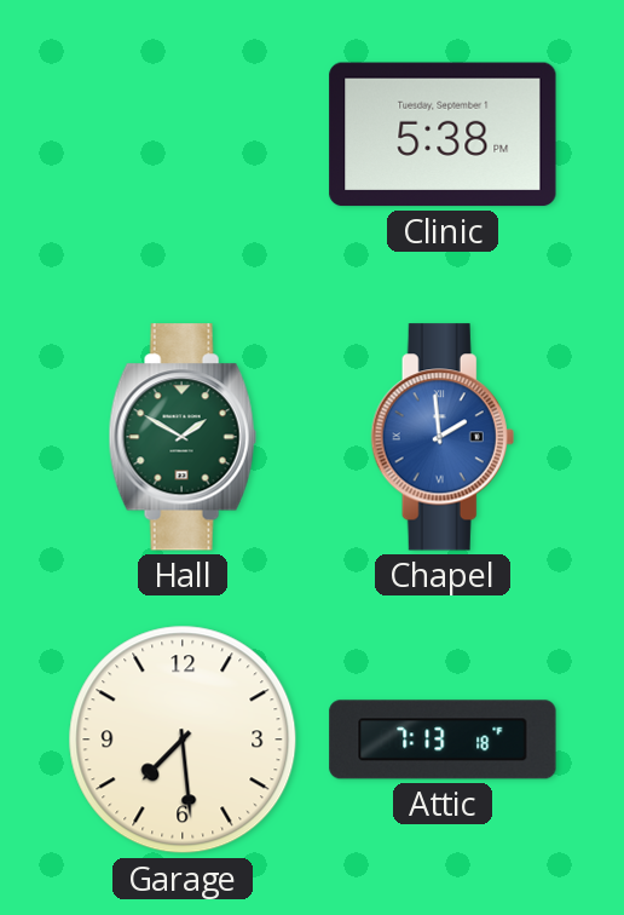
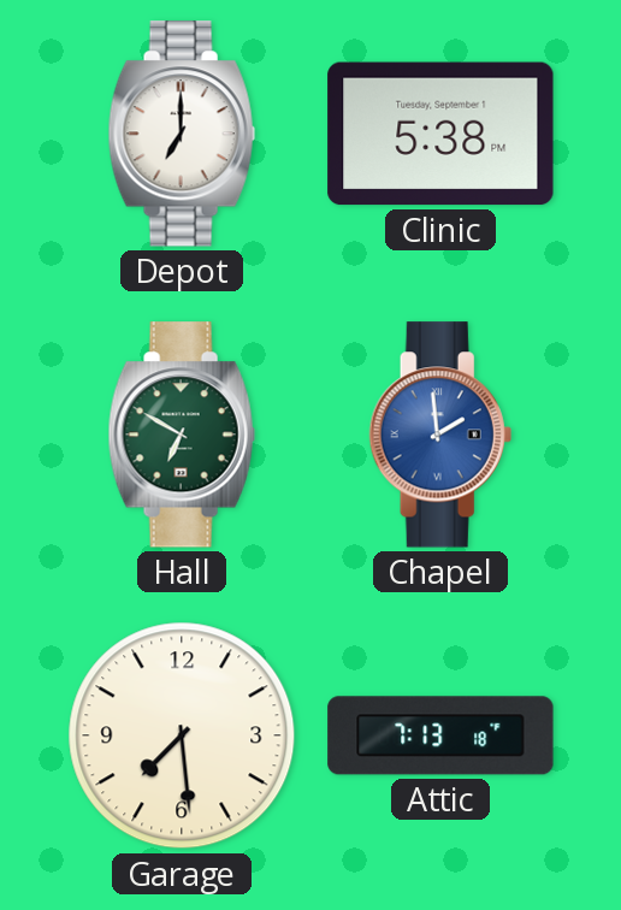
Depot: none -> 7:00 (182, 134)
Hall: 1:50 -> 6:50 (182, 435)
